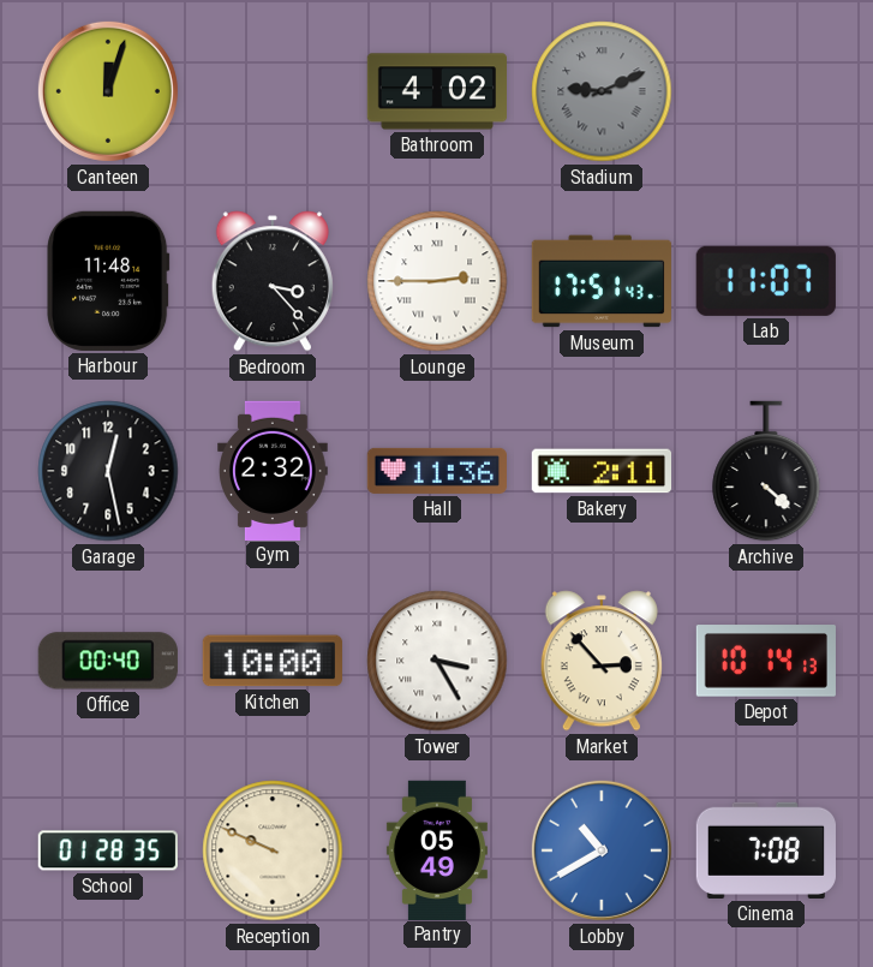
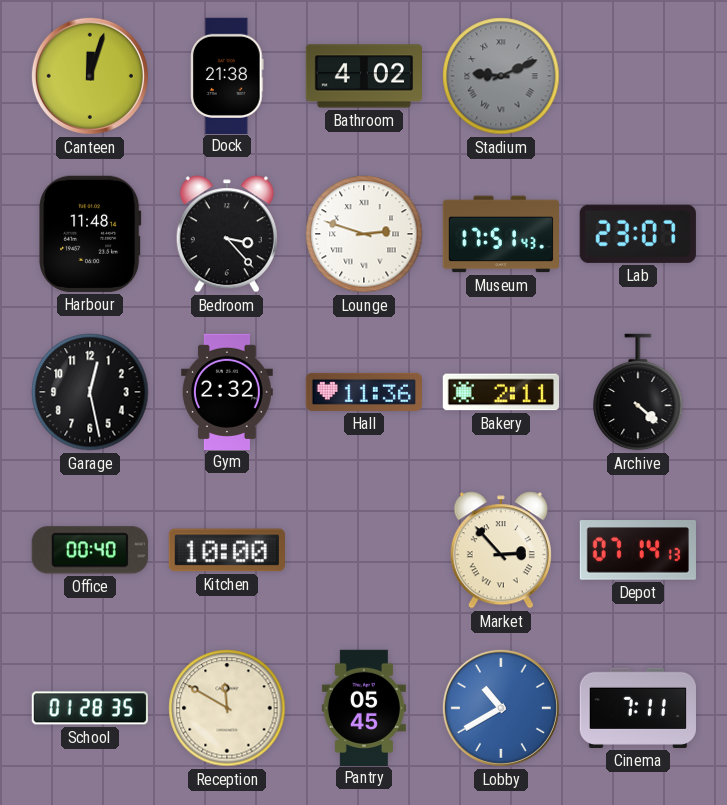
Dock: none -> 21:38 (227, 75)
Lounge: 2:45 -> 2:48 (364, 234)
Lab: 11:07 -> 23:07 (638, 234)
Tower: 3:25 -> none (437, 661)
Depot: 10:14 -> 07:14 (638, 550)
Reception: 9:49 -> 11:50 (227, 708)
Pantry: 05:49 -> 05:45 (364, 707)
Cinema: 7:08 -> 7:11 (638, 708)
